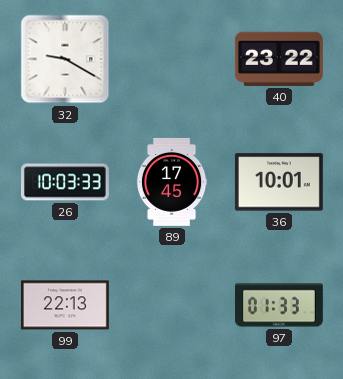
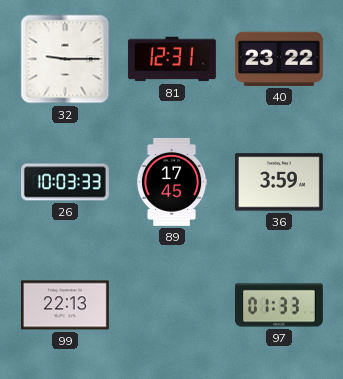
32: 9:20 -> 9:15 (65, 59)
81: none -> 12:31 (172, 59)
36: 10:01 -> 3:59 (279, 182)
